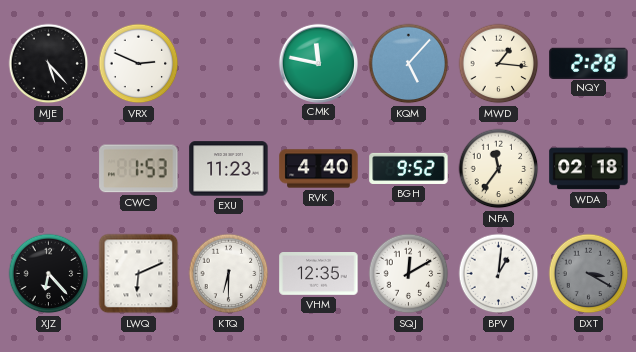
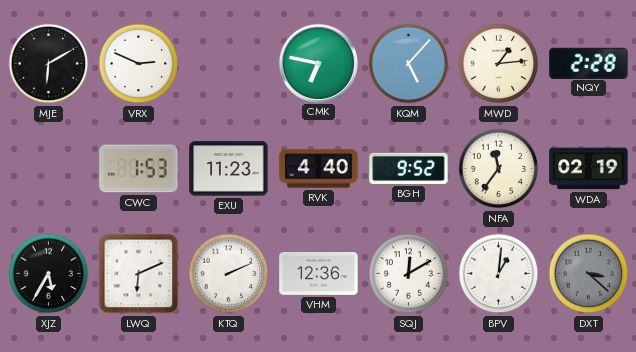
MJE: 5:23 -> 6:10 (49, 64)
CMK: 11:47 -> 6:47 (318, 63)
MWD: 1:16 -> 1:14 (499, 64)
WDA: 02:18 -> 02:19 (589, 169)
XJZ: 6:23 -> 5:35 (49, 274)
KTQ: 6:30 -> 2:11 (229, 274)
VHM: 12:35 -> 12:36 (319, 274)
DXT: 3:20 -> 3:22 (589, 274)
